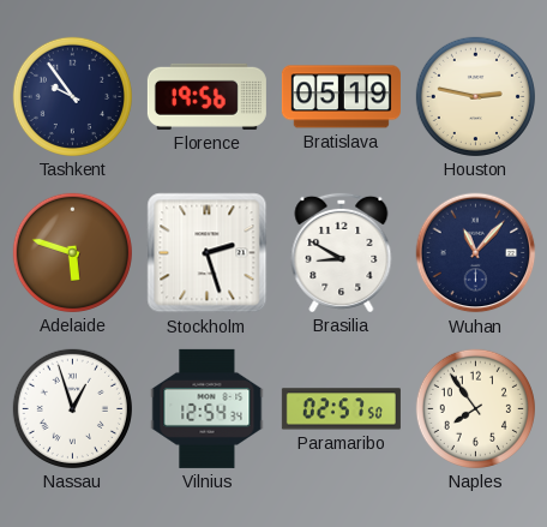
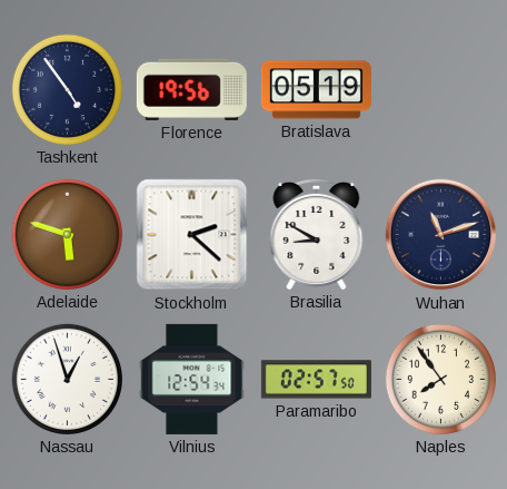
Tashkent: 9:54 -> 4:54 (67, 89)
Houston: 2:47 -> none (475, 96)
Stockholm: 2:27 -> 2:22 (192, 235)
Wuhan: 11:07 -> 11:12 (441, 235)
